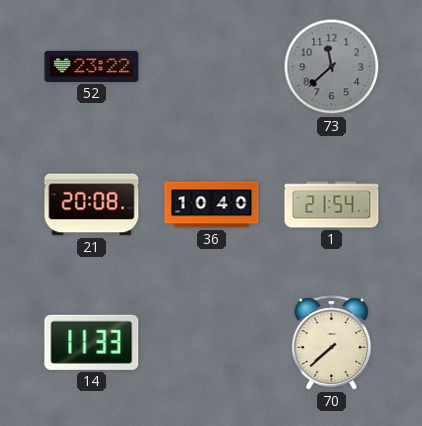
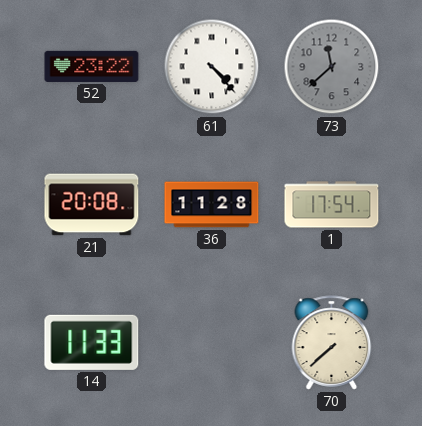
61: none -> 4:23 (212, 67)
36: 10:40 -> 11:28 (212, 205)
1: 21:54 -> 17:54 (332, 205)
